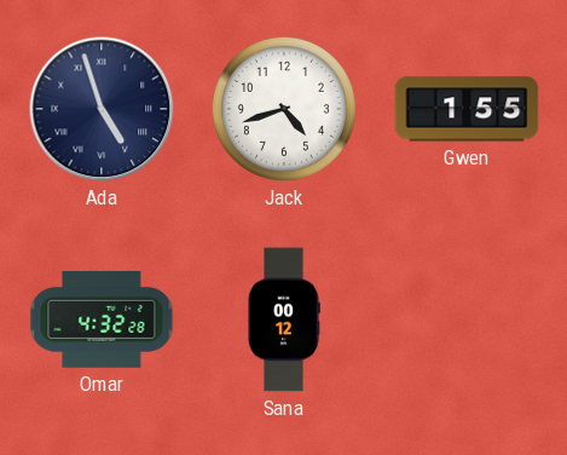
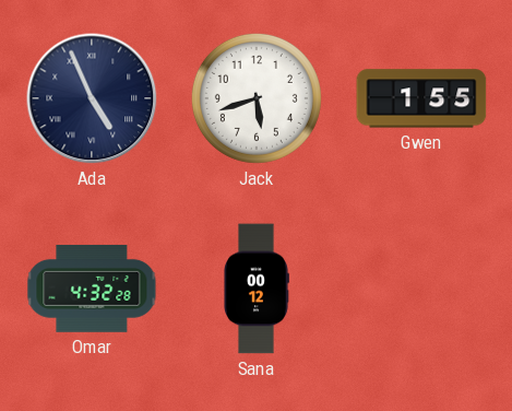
Ada: 4:57 -> 4:56 (92, 98)
Jack: 4:42 -> 5:42 (257, 98)
